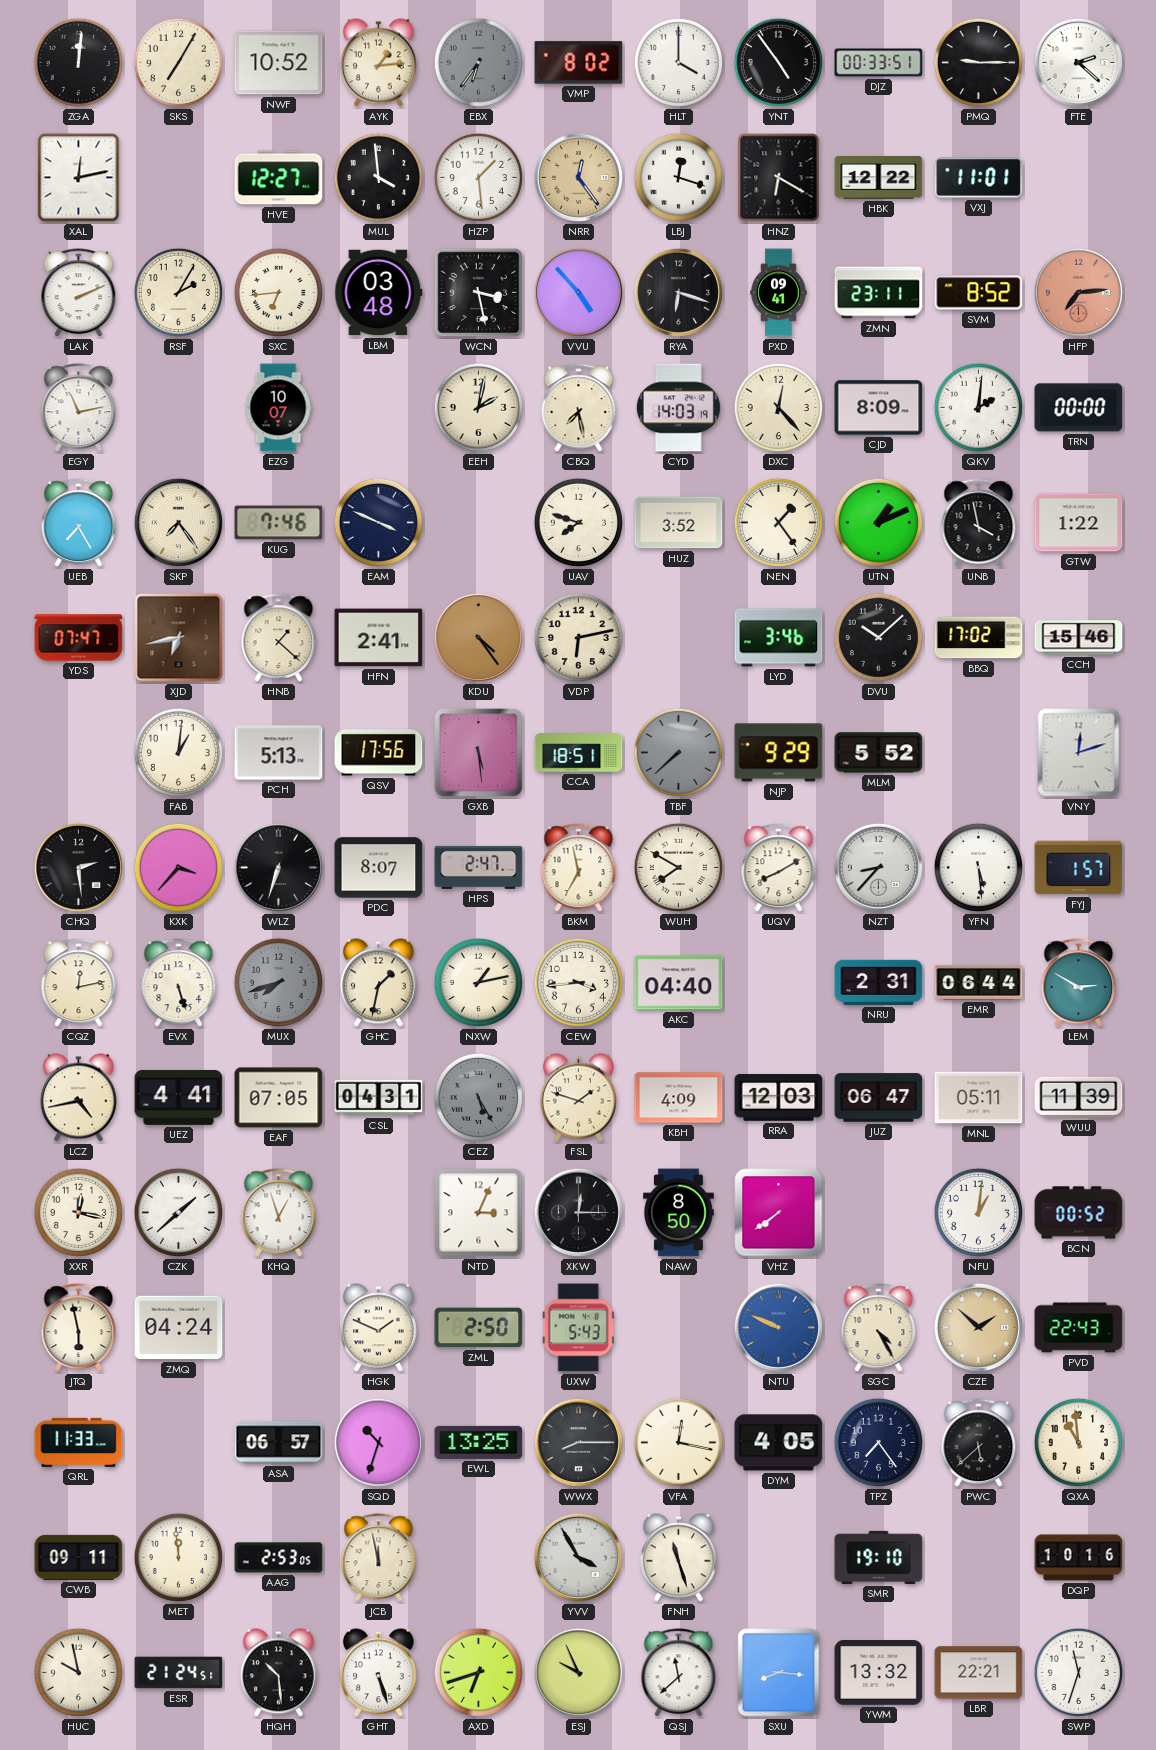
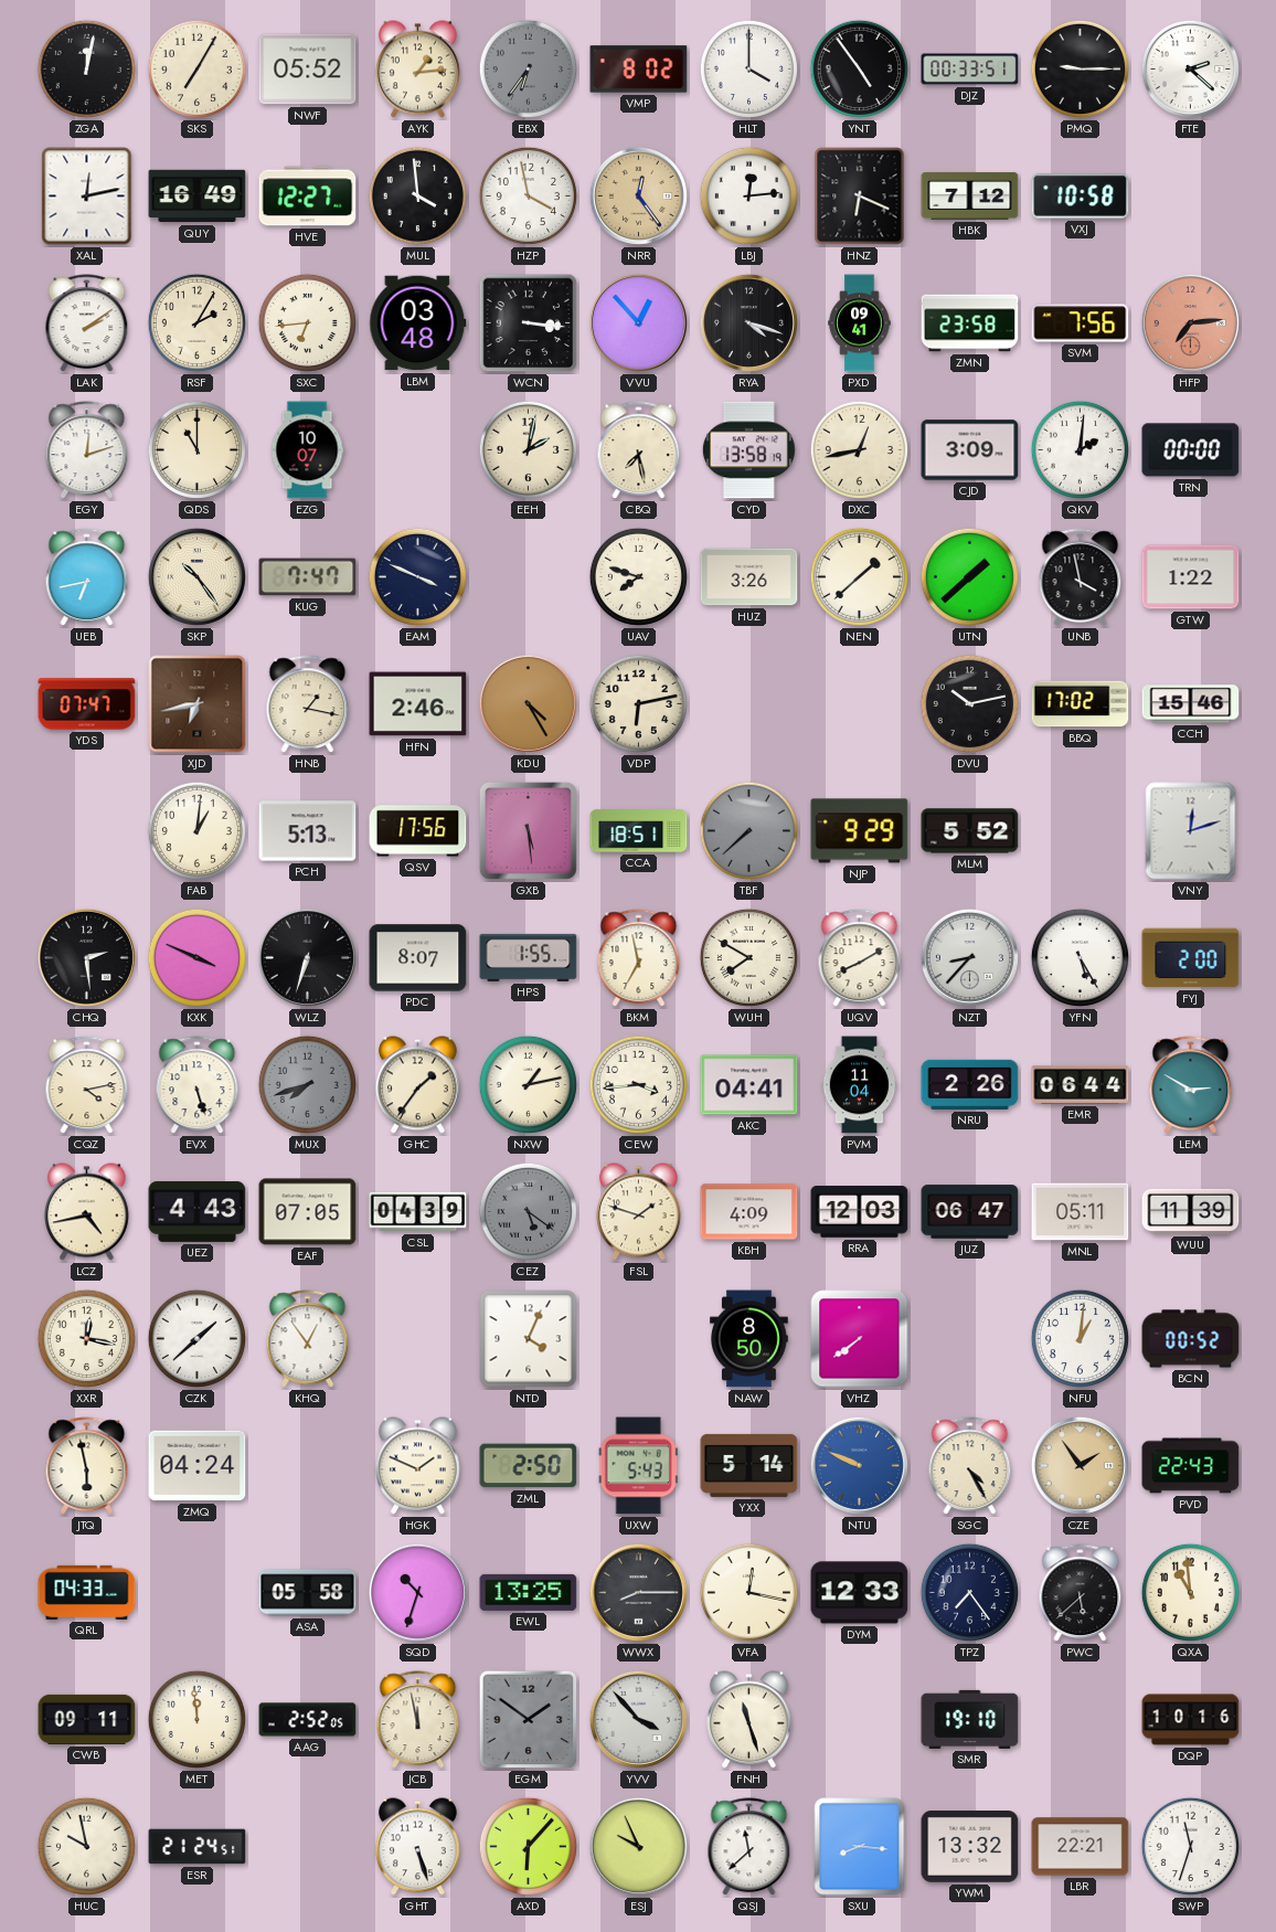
ZGA: 12:01 -> 12:02 (86, 68)
NWF: 10:52 -> 05:52 (308, 70)
QUY: none -> 16:49 (198, 197)
HZP: 1:29 -> 3:58 (528, 195)
LBJ: 12:18 -> 12:14 (748, 195)
HNZ: 6:20 -> 6:19 (860, 197)
HBK: 12:22 -> 7:12 (970, 197)
VXJ: 11:01 -> 10:58 (1081, 197)
LAK: 2:11 -> 2:09 (87, 323)
WCN: 3:28 -> 3:16 (529, 323)
VVU: 4:53 -> 12:53 (638, 322)
RYA: 6:18 -> 4:18 (748, 322)
ZMN: 23:11 -> 23:58 (970, 323)
SVM: 8:52 -> 7:56 (1081, 323)
EGY: 11:13 -> 12:12 (87, 450)
QDS: none -> 11:00 (196, 449)
CYD: 14:03 -> 13:58 (748, 450)
DXC: 12:23 -> 12:43 (859, 449)
CJD: 8:09 -> 3:09 (970, 450)
UEB: 7:25 -> 6:43 (87, 577)
SKP: 7:24 -> 10:24 (196, 576)
KUG: 7:46 -> 7:47 (308, 577)
HUZ: 3:52 -> 3:26 (749, 577)
NEN: 1:24 -> 1:38 (859, 576)
UTN: 1:11 -> 1:38 (969, 576)
HNB: 1:22 -> 1:17 (308, 704)
HFN: 2:41 -> 2:46 (418, 704)
KDU: 4:24 -> 4:25 (528, 703)
LYD: 3:46 -> none (779, 638)
DVU: 10:08 -> 10:13 (969, 703)
KXK: 3:37 -> 3:49 (196, 957)
HPS: 2:47 -> 1:55 (529, 957)
YFN: 5:29 -> 5:25 (1080, 957)
FYJ: 1:57 -> 2:00 (1191, 958)
CQZ: 12:13 -> 4:13 (87, 1085)
GHC: 1:32 -> 1:36 (417, 1085)
AKC: 04:40 -> 04:41 (749, 1085)
PVM: none -> 11:04 (860, 1085)
NRU: 2:31 -> 2:26 (970, 1084)
UEZ: 4:41 -> 4:43 (198, 1211)
CSL: 04:31 -> 04:39 (418, 1212)
CEZ: 5:25 -> 5:21 (528, 1211)
KHQ: 12:57 -> 12:54 (308, 1339)
NTD: 3:04 -> 4:04 (529, 1339)
XKW: 12:15 -> none (578, 1212)
YXX: none -> 5:14 (749, 1465)
CZE: 1:52 -> 1:54 (1080, 1465)
QRL: 11:33 -> 04:33 (87, 1592)
ASA: 06:57 -> 05:58 (308, 1593)
DYM: 4:05 -> 12:33 (860, 1593)
AAG: 2:53 -> 2:52 (308, 1720)
EGM: none -> 1:51 (529, 1720)
YVV: 3:55 -> 3:53 (638, 1719)
HQH: 10:29 -> none (278, 1673)
AXD: 6:42 -> 6:07 (528, 1846)
